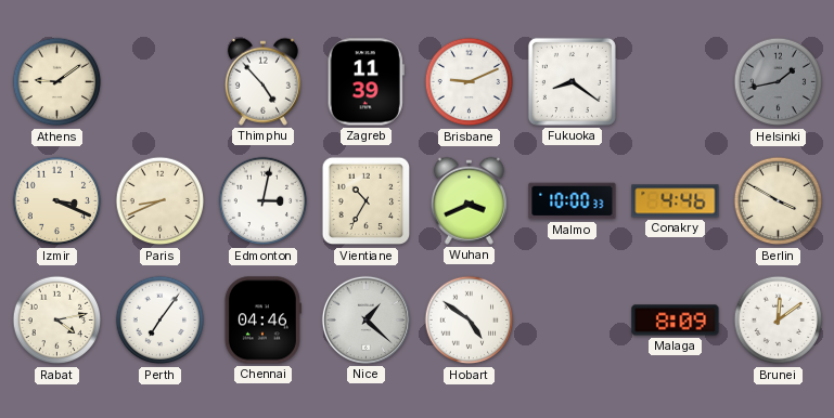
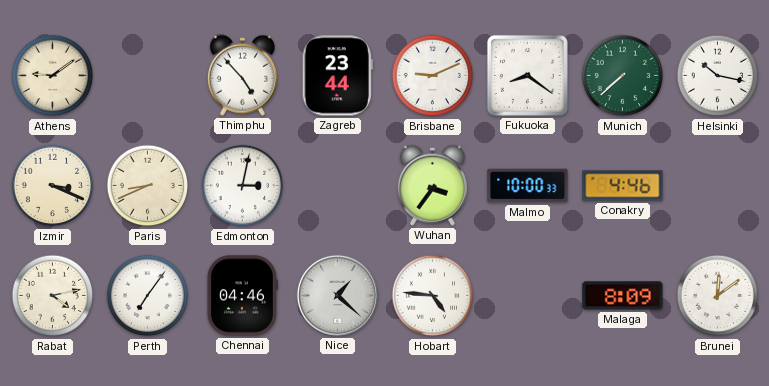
Zagreb: 11:39 -> 23:44 (337, 76)
Munich: none -> 7:38 (623, 76)
Helsinki: 1:43 -> 10:17 (718, 76)
Helsinki dial: grey -> white (718, 76)
Vientiane: 10:35 -> none (367, 201)
Wuhan: 3:41 -> 3:36 (432, 185)
Berlin: 3:50 -> none (779, 201)
Hobart: 4:51 -> 4:46 (433, 296)
